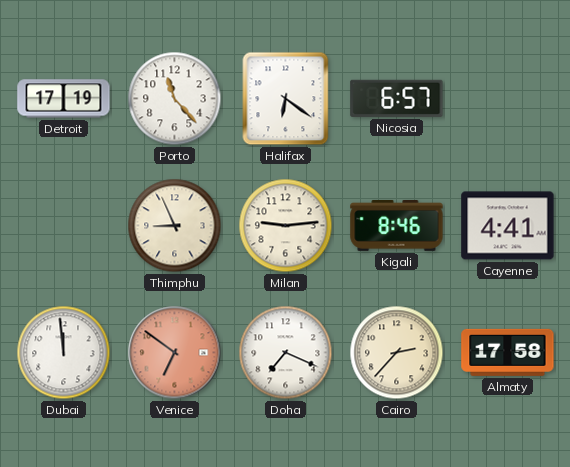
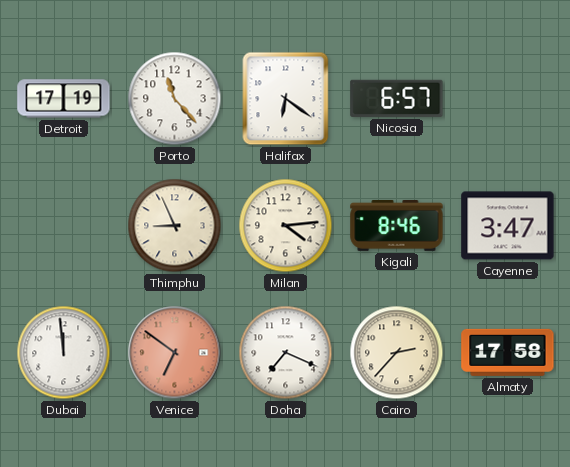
Milan: 9:14 -> 4:14 (286, 226)
Cayenne: 4:41 -> 3:47 (508, 226)
